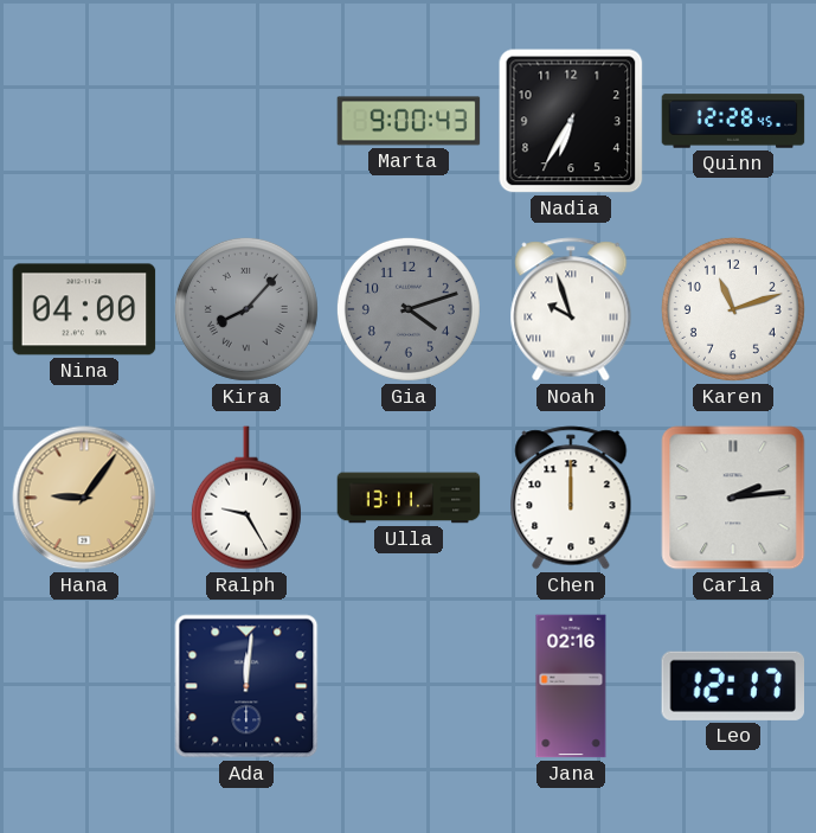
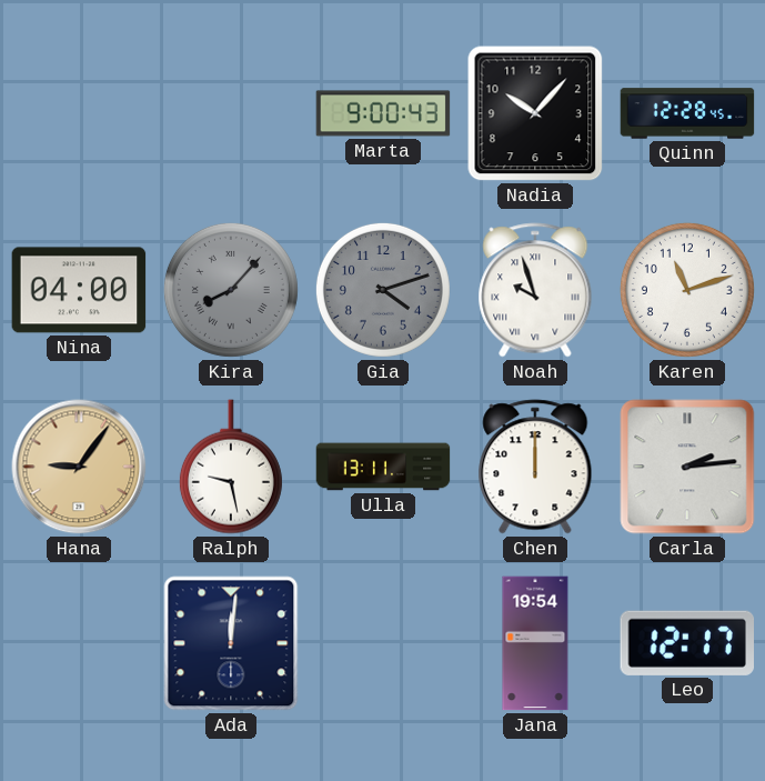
Nadia: 6:35 -> 10:07 (535, 113)
Ralph: 9:25 -> 9:28 (231, 467)
Jana: 02:16 -> 19:54 (535, 643)
